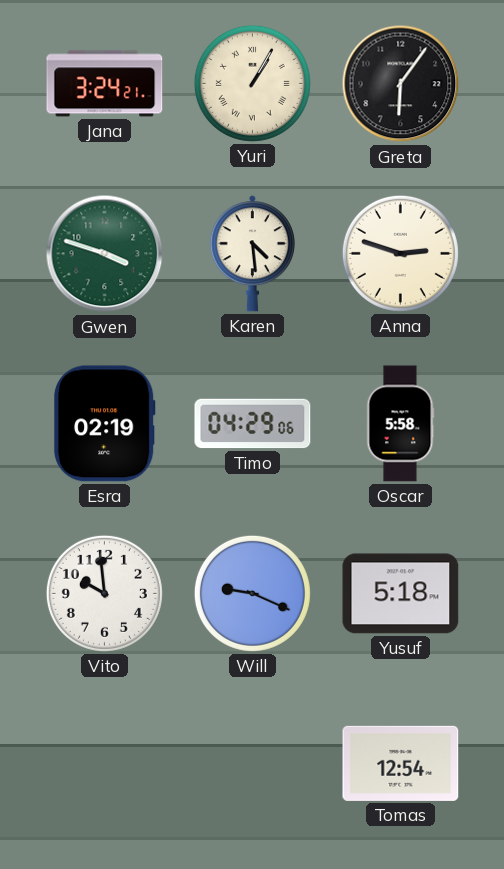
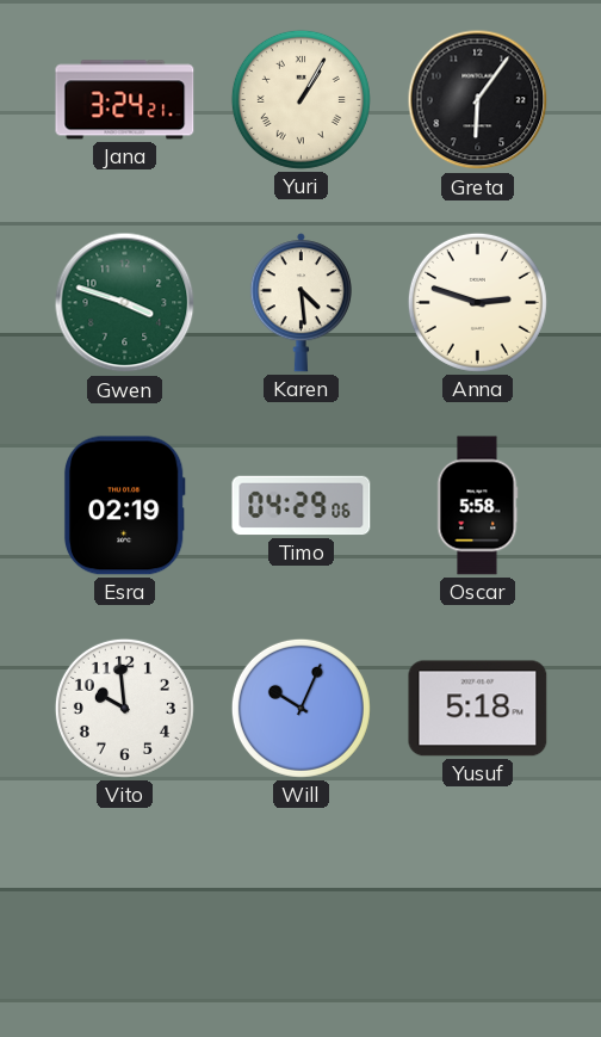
Will: 9:19 -> 10:04 (300, 708)
Tomas: 12:54 -> none (401, 763)
